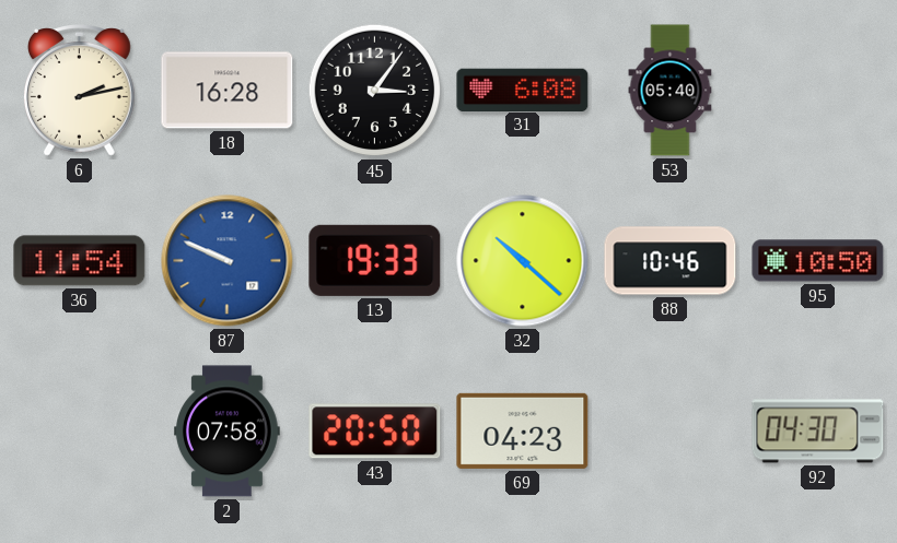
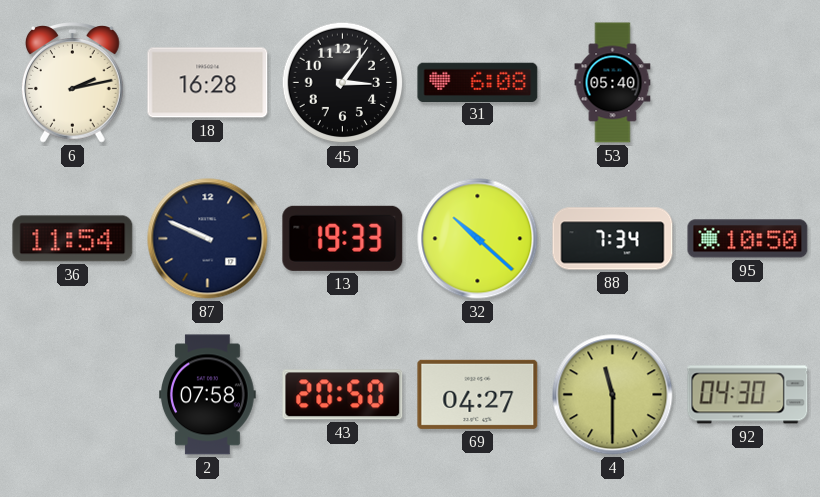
87 dial: blue -> navy (208, 239)
88: 10:46 -> 7:34 (613, 239)
69: 04:23 -> 04:27 (478, 394)
4: none -> 11:30 (613, 395)
